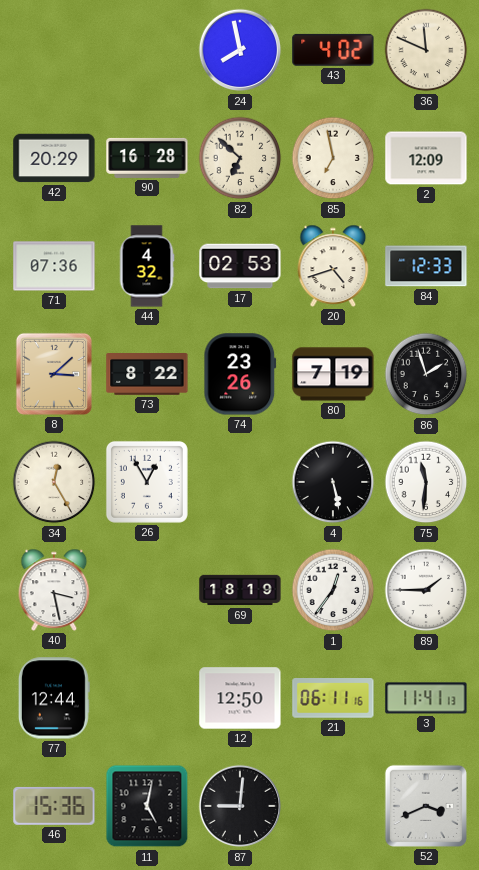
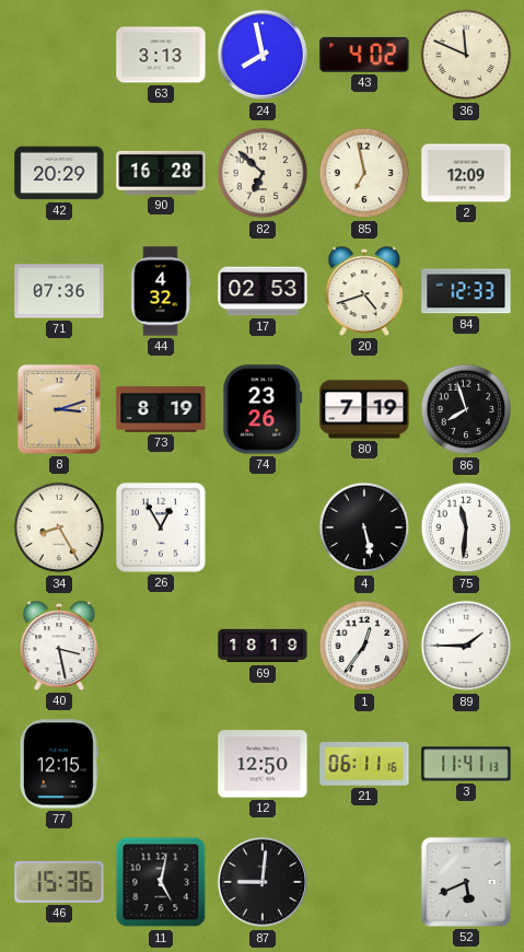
63: none -> 3:13 (161, 55)
8: 3:08 -> 3:12 (59, 409)
73: 8:22 -> 8:19 (161, 410)
86: 1:57 -> 7:57 (466, 409)
34: 12:25 -> 8:25 (59, 527)
77: 12:44 -> 12:15 (59, 764)
52: 3:41 -> 5:41 (466, 882)
